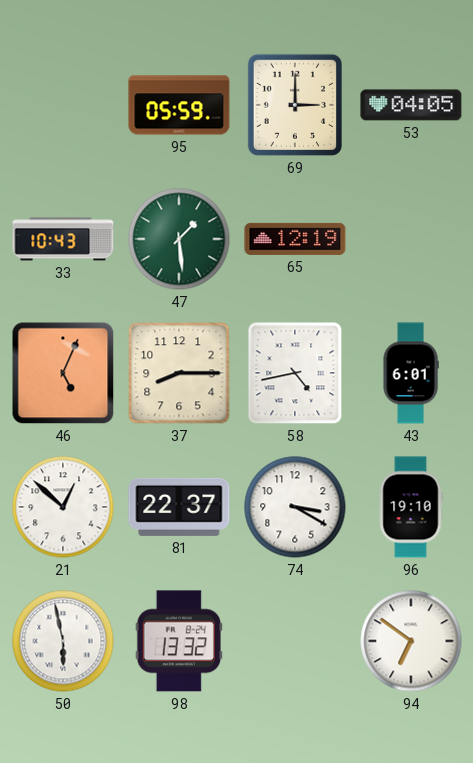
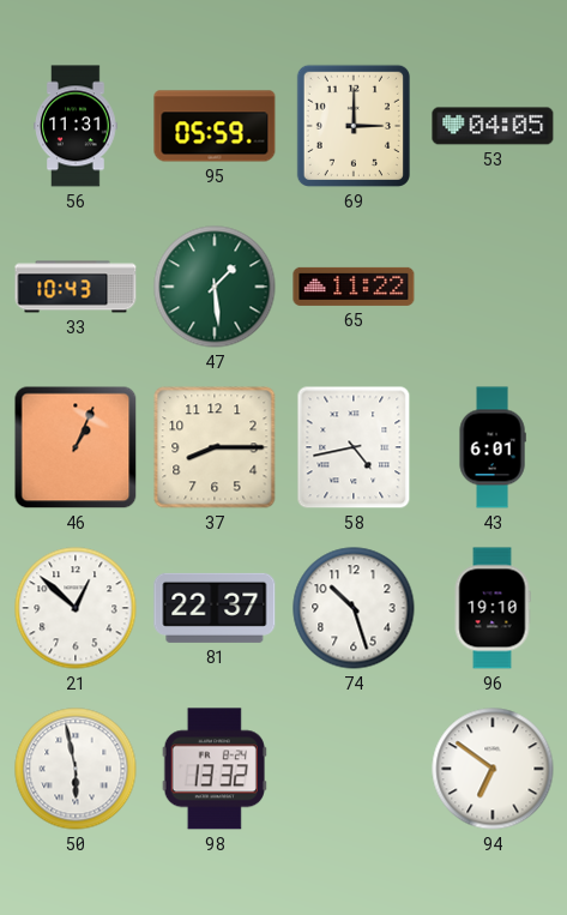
56: none -> 11:31 (76, 126)
65: 12:19 -> 11:22 (354, 287)
46: 5:04 -> 1:04 (76, 447)
74: 3:20 -> 10:27 (354, 608)
